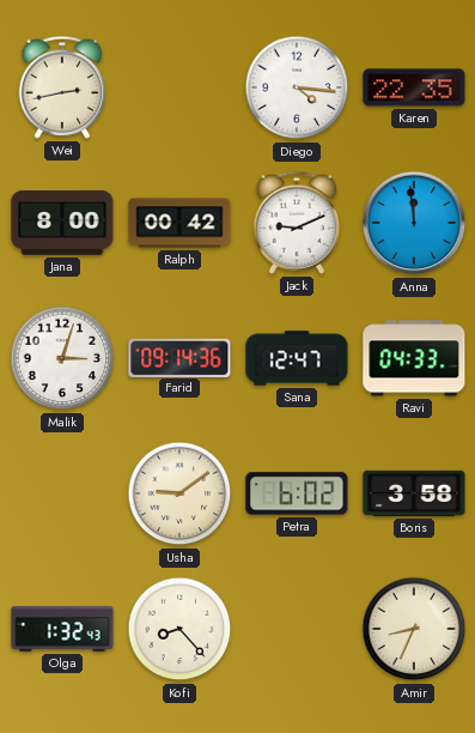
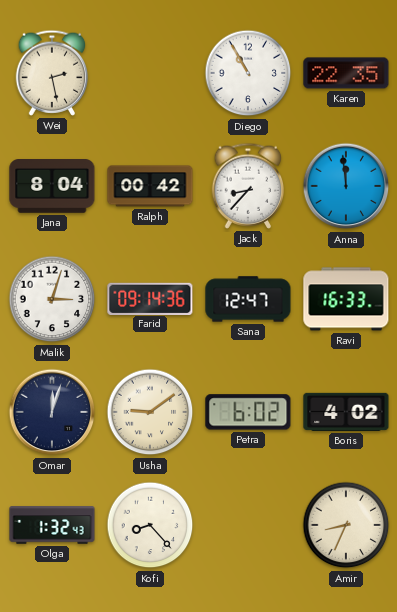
Wei: 2:43 -> 2:28 (52, 73)
Diego: 4:16 -> 10:55 (248, 73)
Jana: 8:00 -> 8:04 (52, 187)
Jack: 9:11 -> 8:37 (248, 186)
Ravi: 04:33 -> 16:33 (346, 299)
Omar: none -> 12:03 (52, 412)
Boris: 3:58 -> 4:02 (346, 412)
